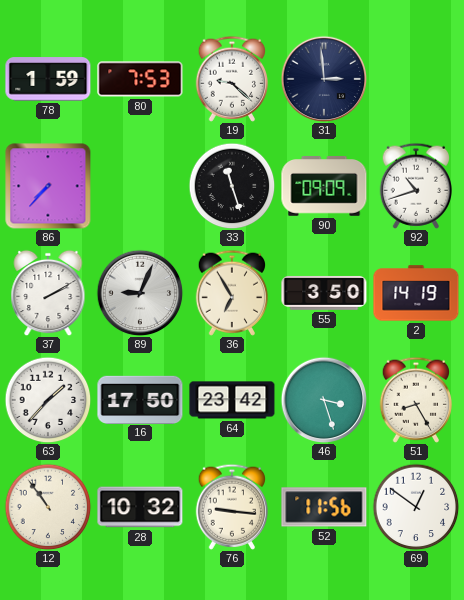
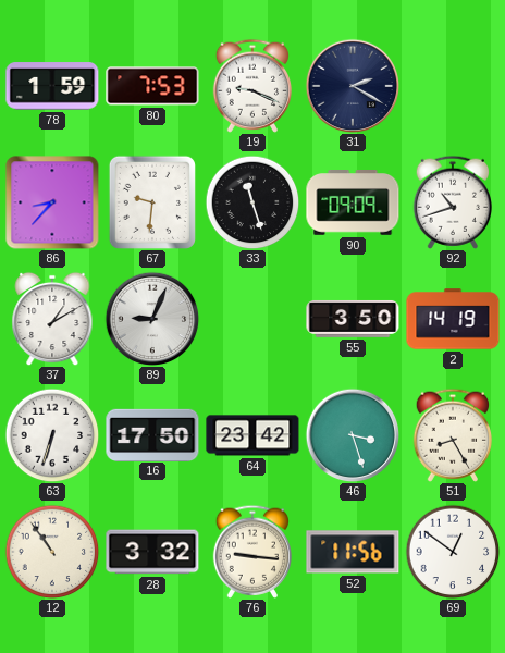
19: 9:22 -> 9:19 (251, 86)
31: 2:59 -> 2:20 (353, 86)
86: 7:37 -> 8:37 (52, 202)
67: none -> 9:31 (152, 202)
37: 2:10 -> 1:10 (52, 319)
36: 6:55 -> none (231, 293)
63: 1:37 -> 6:33 (52, 435)
28: 10:32 -> 3:32 (152, 552)
